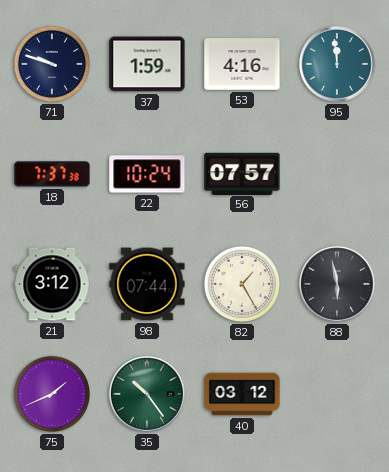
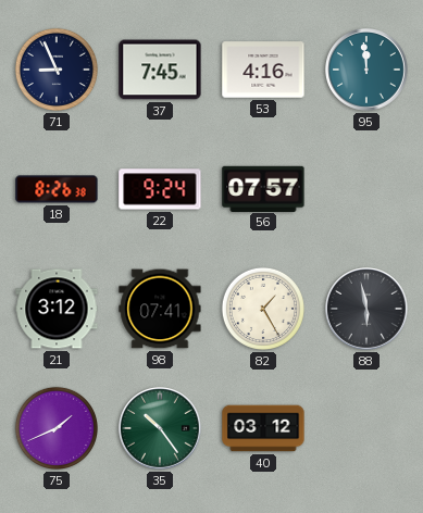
71: 9:48 -> 8:56 (57, 70)
37: 1:59 -> 7:45 (160, 70)
18: 7:37 -> 8:26 (57, 189)
22: 10:24 -> 9:24 (160, 189)
98: 07:44 -> 07:41 (160, 309)
